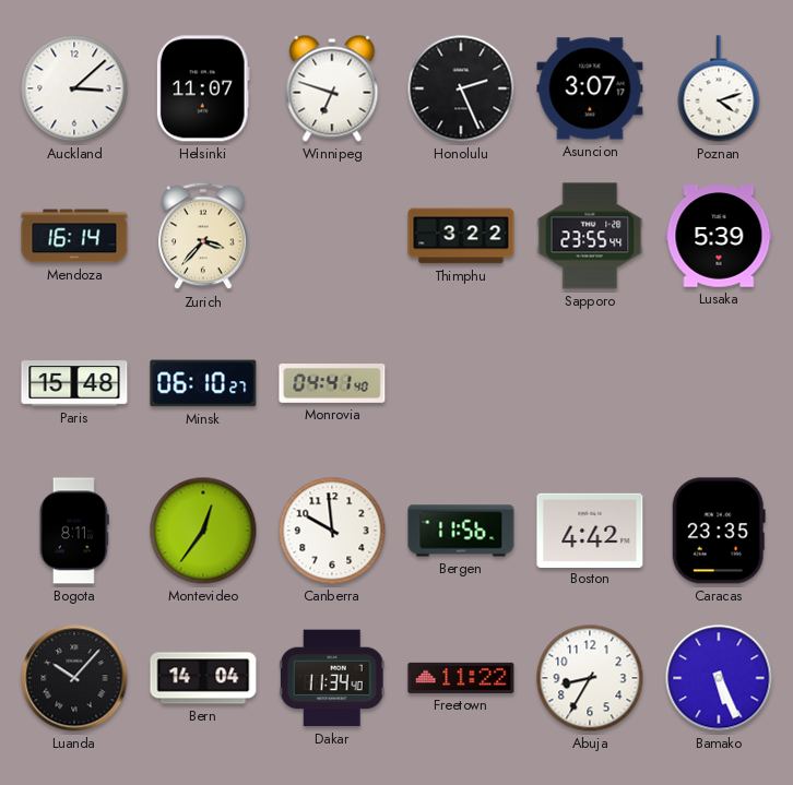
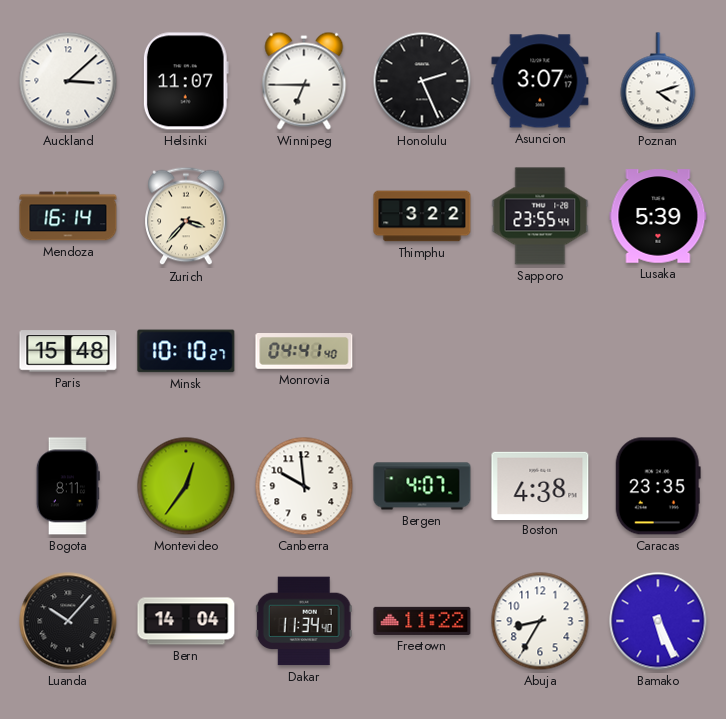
Winnipeg: 6:48 -> 6:45 (304, 81)
Minsk: 06:10 -> 10:10 (186, 351)
Bergen: 11:56 -> 4:07 (422, 486)
Boston: 4:42 -> 4:38 (540, 485)
